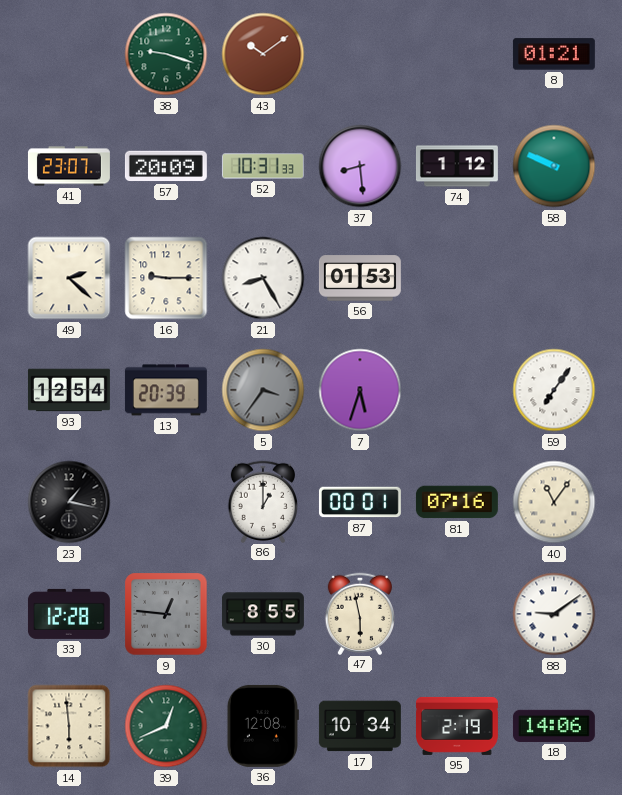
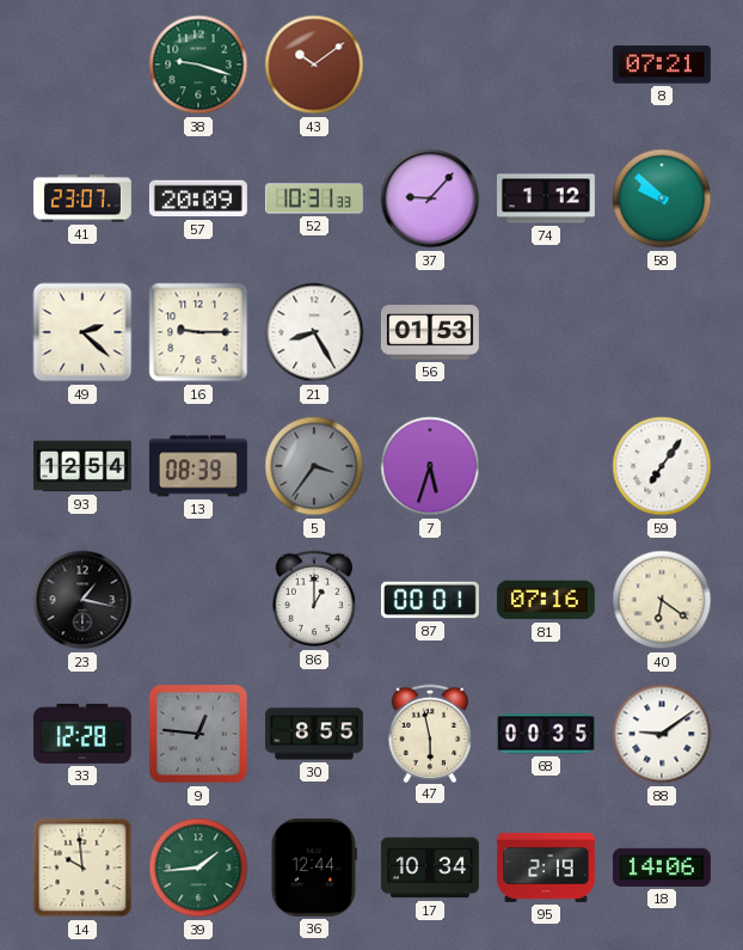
8: 01:21 -> 07:21 (662, 65)
37: 8:29 -> 9:07 (430, 198)
58: 9:49 -> 9:52 (662, 198)
13: 20:39 -> 08:39 (198, 466)
40: 11:06 -> 6:21 (662, 600)
68: none -> 00:35 (546, 734)
14: 5:59 -> 9:59 (82, 868)
39: 12:41 -> 1:44 (198, 868)
36: 12:08 -> 12:44 (314, 868)
